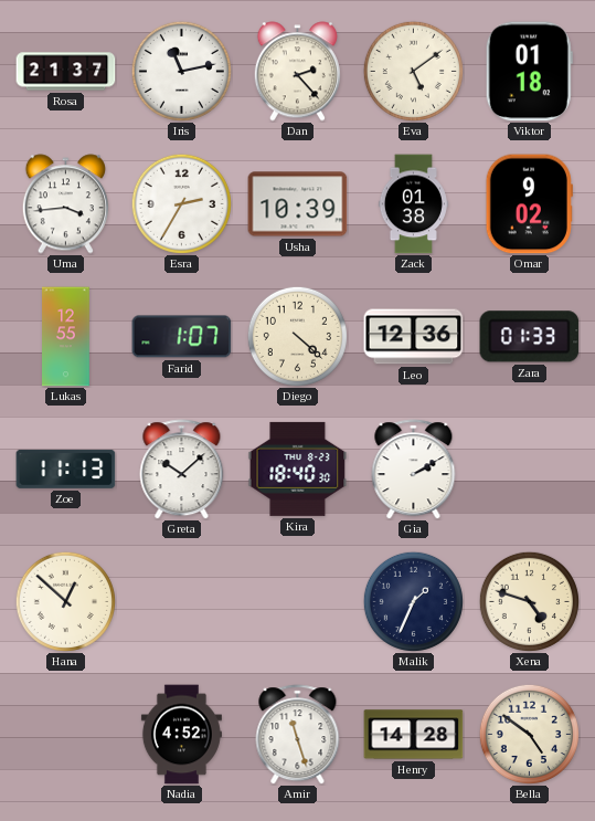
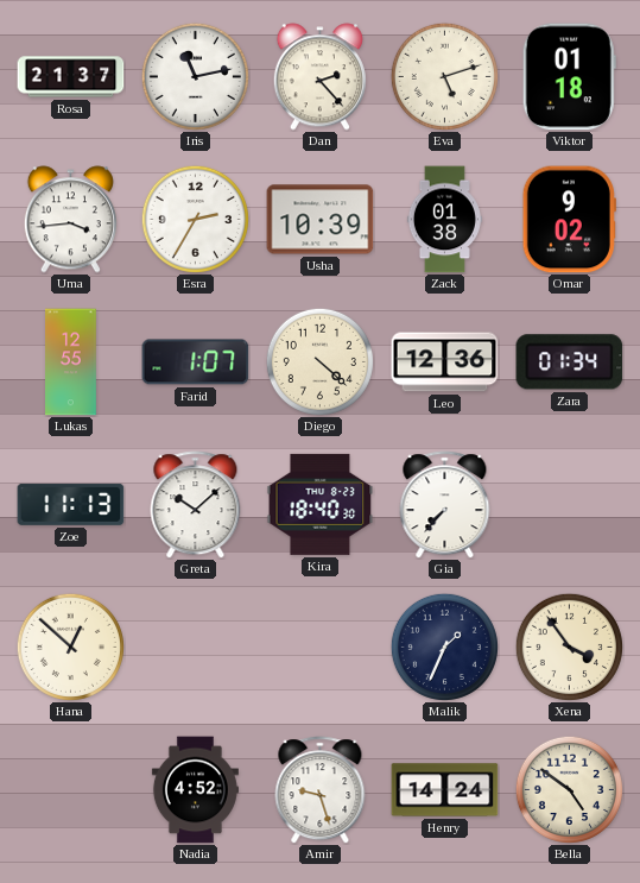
Eva: 5:09 -> 5:12 (444, 76)
Zara: 01:33 -> 01:34 (570, 362)
Gia: 2:10 -> 7:37 (445, 505)
Xena: 4:48 -> 3:54 (569, 647)
Amir: 11:27 -> 9:27 (321, 790)
Henry: 14:28 -> 14:24 (445, 790)
